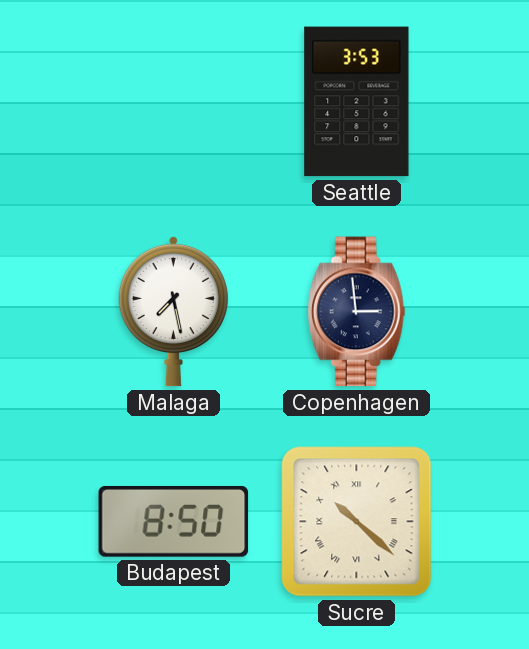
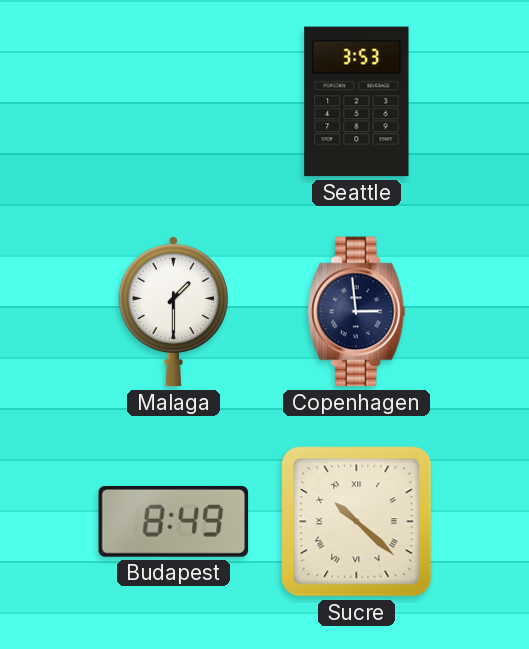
Malaga: 7:28 -> 1:30 (173, 311)
Budapest: 8:50 -> 8:49 (174, 522)
